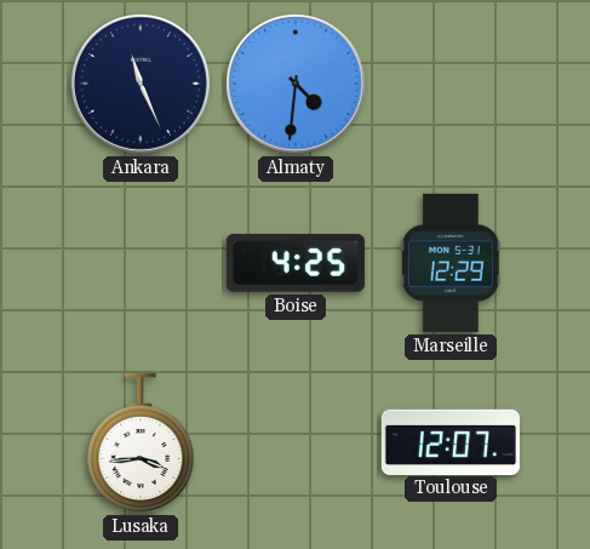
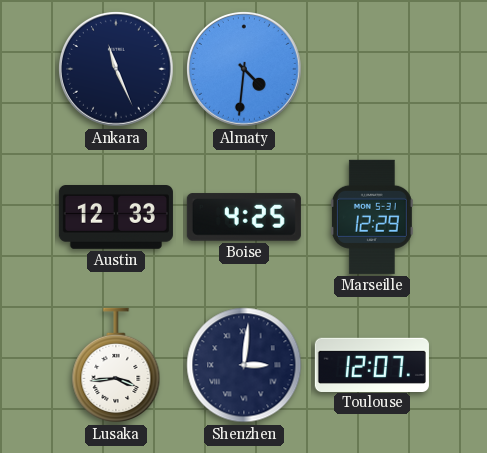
Austin: none -> 12:33 (116, 218)
Shenzhen: none -> 3:01 (244, 365)
